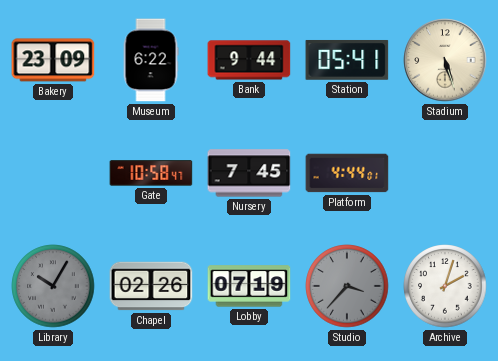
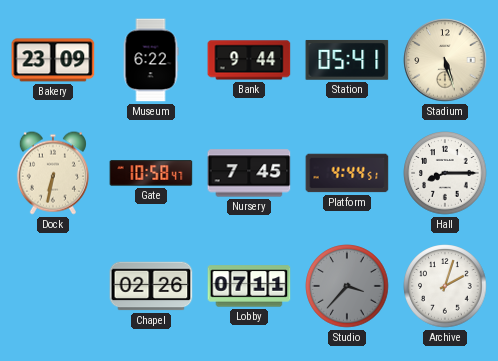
Dock: none -> 6:32 (53, 173)
Platform: 4:44:01 -> 4:44:51 (347, 173)
Hall: none -> 8:15 (445, 173)
Library: 10:05 -> none (53, 286)
Lobby: 07:19 -> 07:11 (249, 286)
